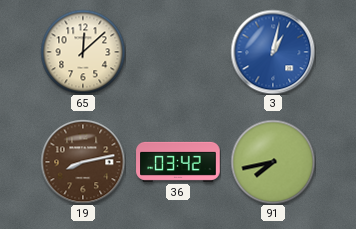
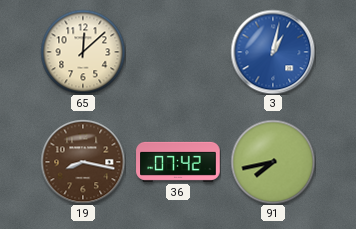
19: 8:13 -> 8:17 (83, 162)
36: 03:42 -> 07:42 (178, 162)
